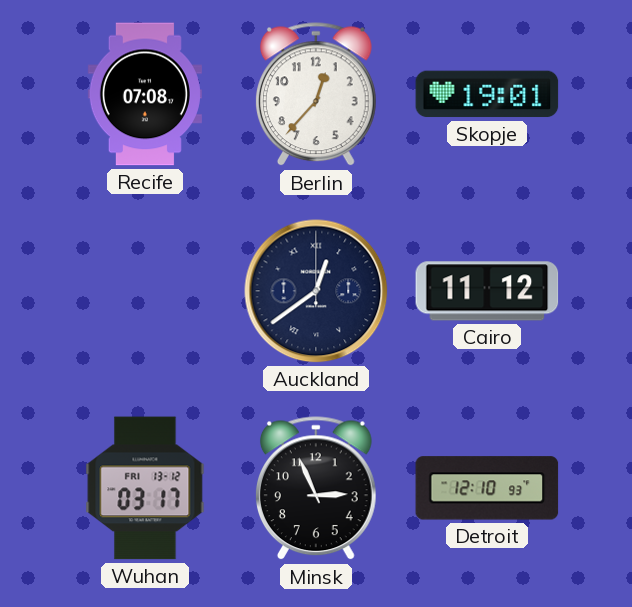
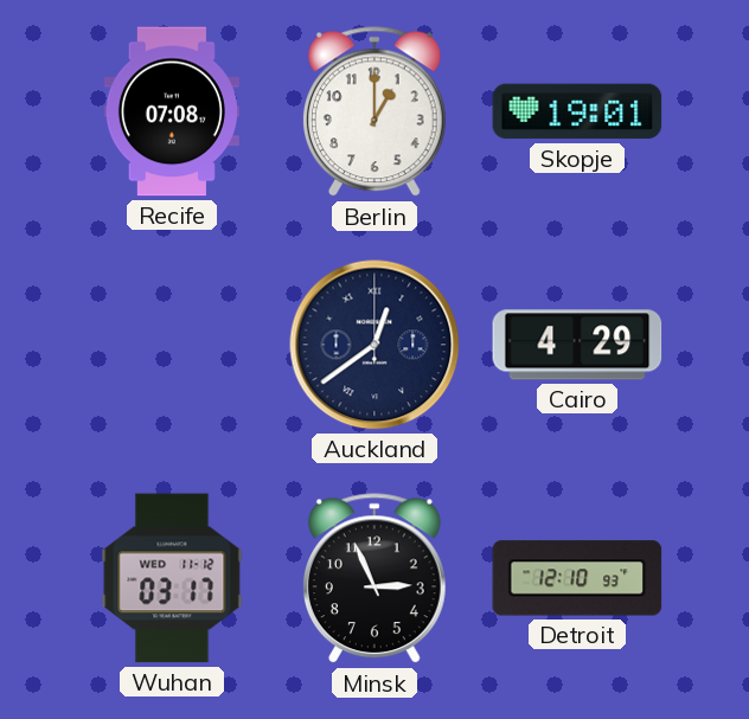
Berlin: 12:37 -> 1:00 (375, 113)
Cairo: 11:12 -> 4:29 (577, 345)
Wuhan date: FRI 13-12 -> WED 11-12 (172, 578)
